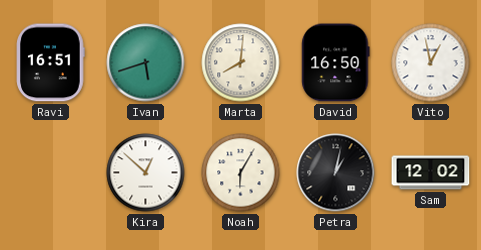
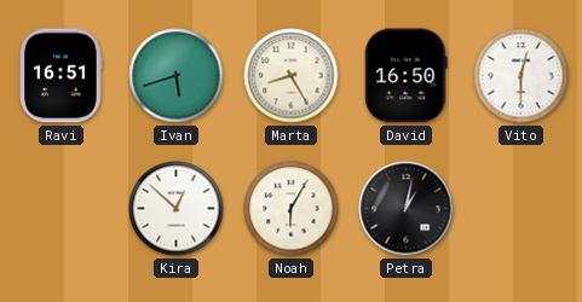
Marta: 8:01 -> 8:25 (292, 76)
Vito: 12:58 -> 12:30 (522, 76)
Sam: 12:02 -> none (431, 173)
